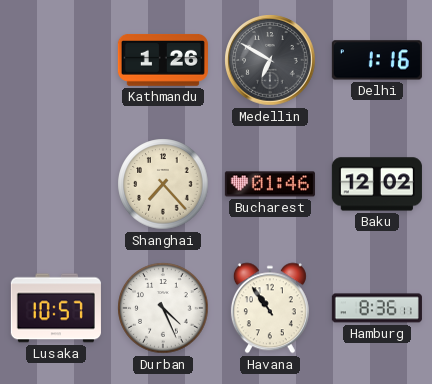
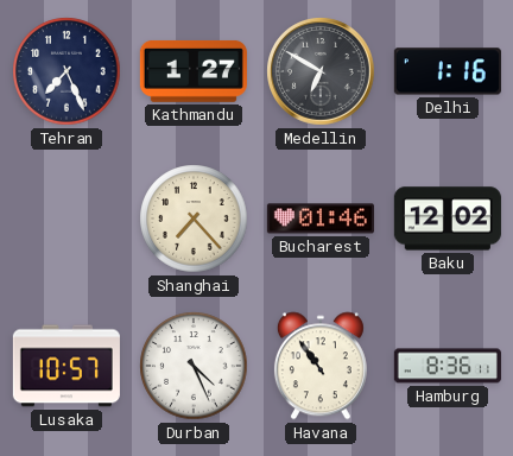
Tehran: none -> 7:26 (66, 71)
Kathmandu: 1:26 -> 1:27 (194, 71)
